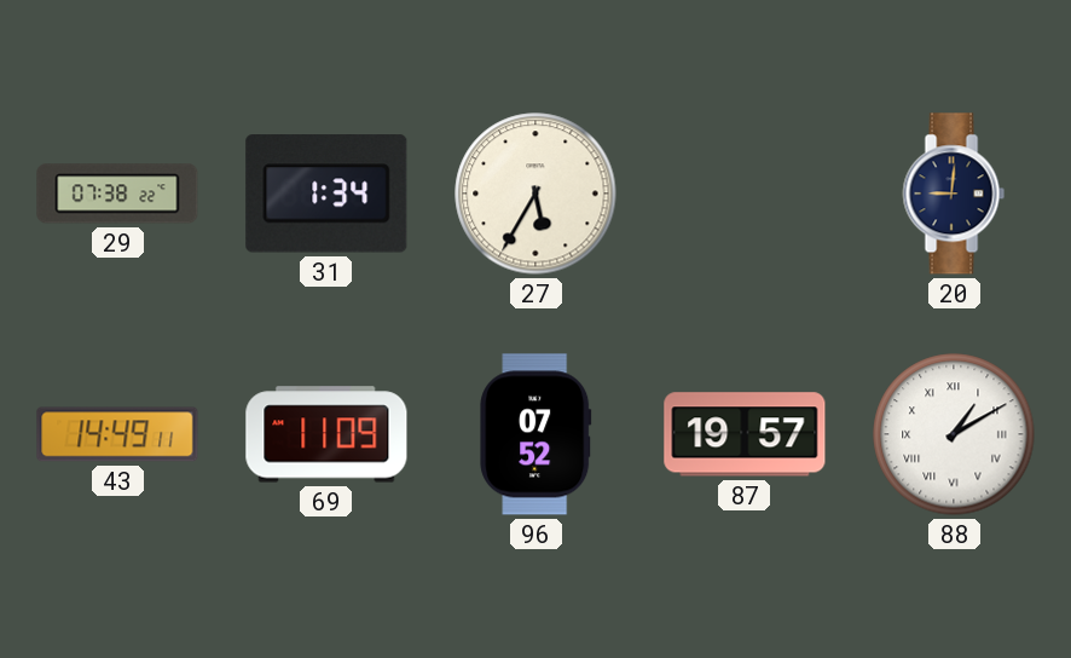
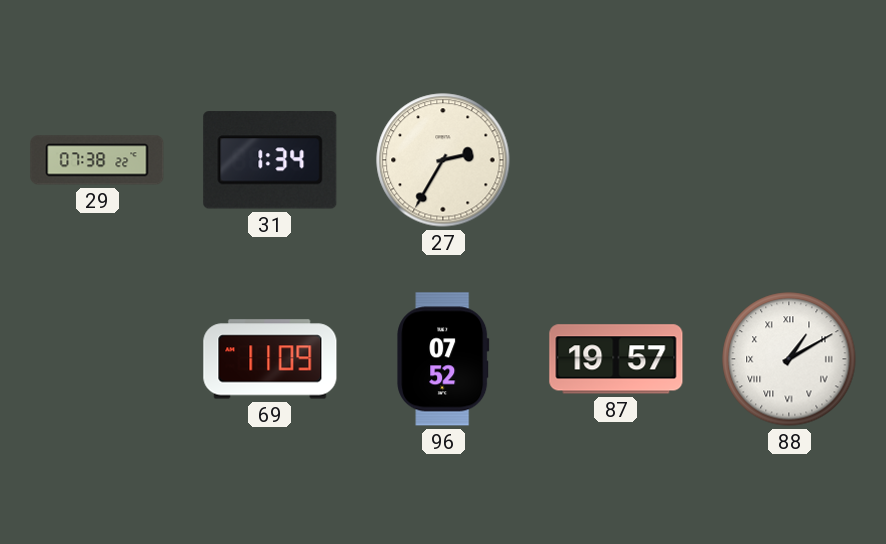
27: 5:35 -> 2:35 (443, 160)
20: 9:01 -> none (954, 194)
43: 14:49 -> none (117, 434)
